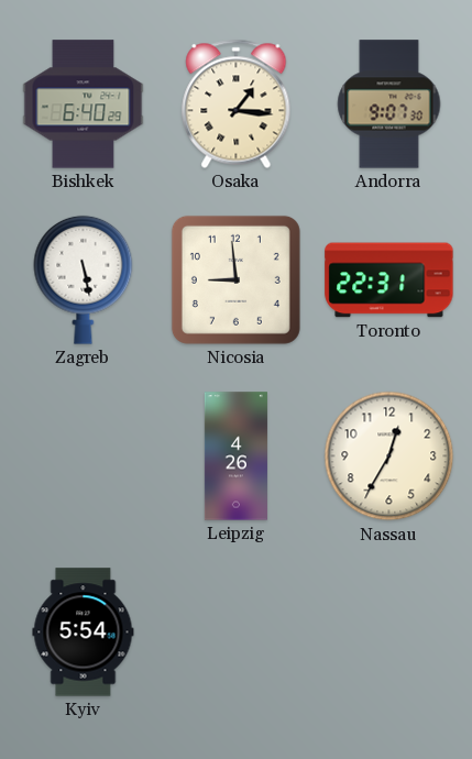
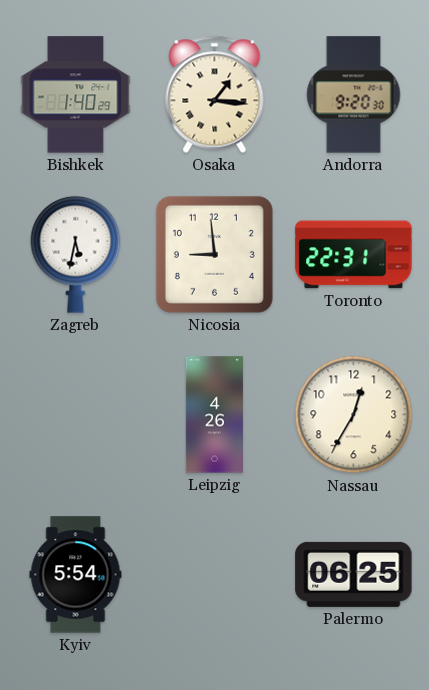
Bishkek: 6:40 -> 1:40 (76, 95)
Andorra: 9:07 -> 9:20 (354, 95)
Zagreb: 5:28 -> 5:32 (76, 254)
Palermo: none -> 06:25 (354, 574)
